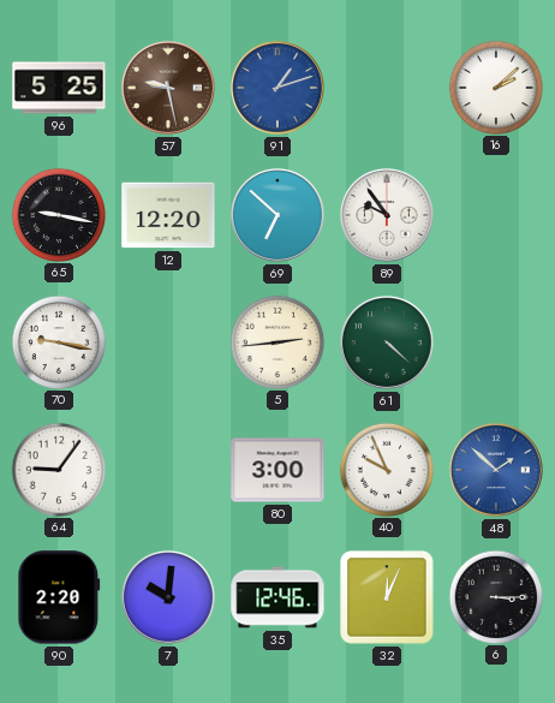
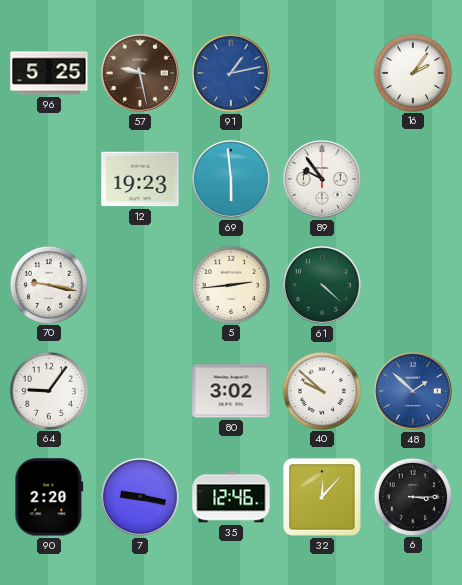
91: 1:12 -> 1:13 (231, 73)
16: 2:08 -> 2:06 (412, 72)
65: 9:17 -> none (58, 214)
12: 12:20 -> 19:23 (140, 179)
69: 6:52 -> 5:59 (231, 179)
80: 3:00 -> 3:02 (231, 391)
40: 9:56 -> 9:52 (321, 390)
7: 10:01 -> 9:17 (140, 497)
32: 12:04 -> 12:07 (322, 497)
